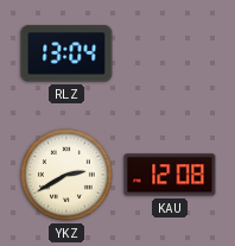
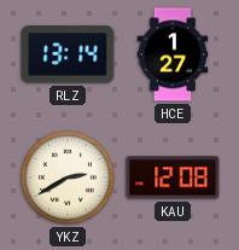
RLZ: 13:04 -> 13:14 (68, 54)
HCE: none -> 1:27 (173, 54)
